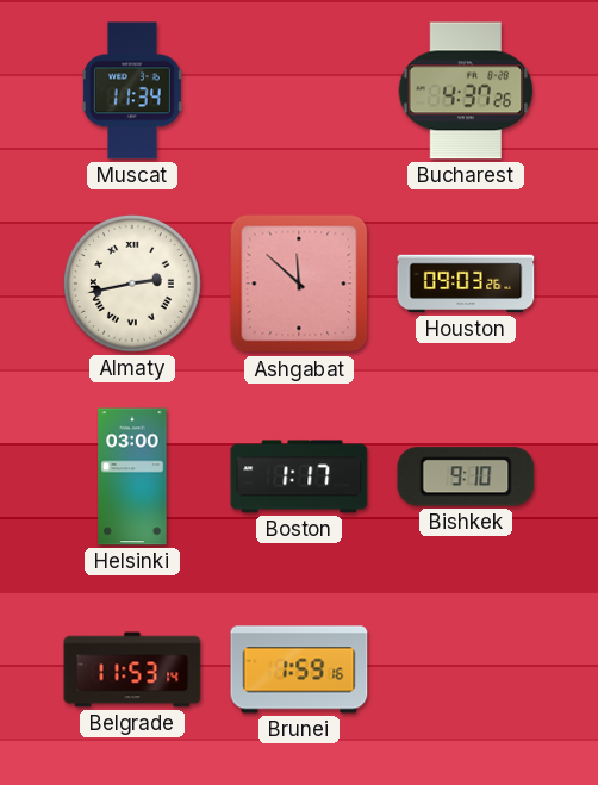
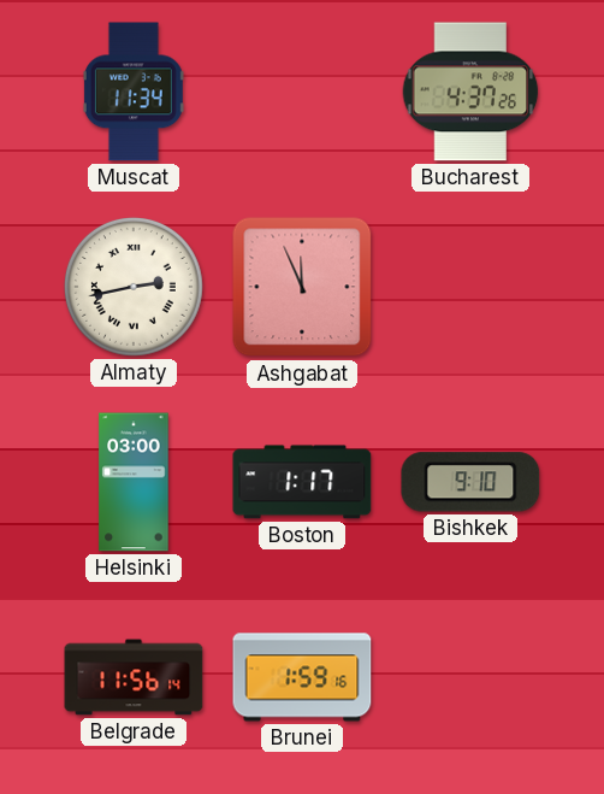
Ashgabat: 11:52 -> 11:56 (302, 287)
Houston: 09:03 -> none (466, 284)
Belgrade: 11:53 -> 11:56 (134, 677)
